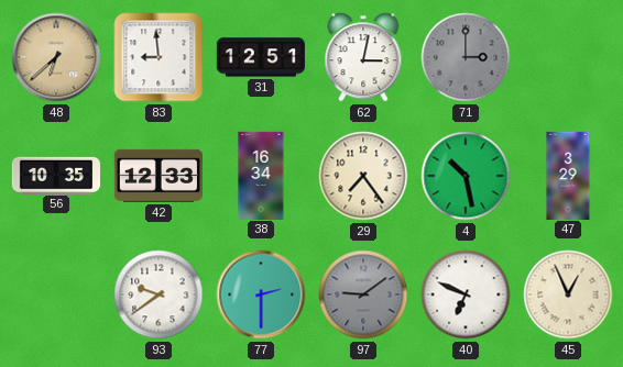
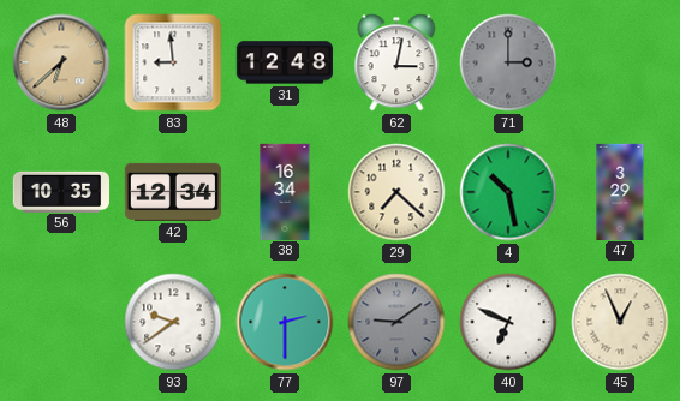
31: 12:51 -> 12:48 (284, 62)
42: 12:33 -> 12:34 (172, 192)
29: 7:24 -> 7:22 (396, 192)
